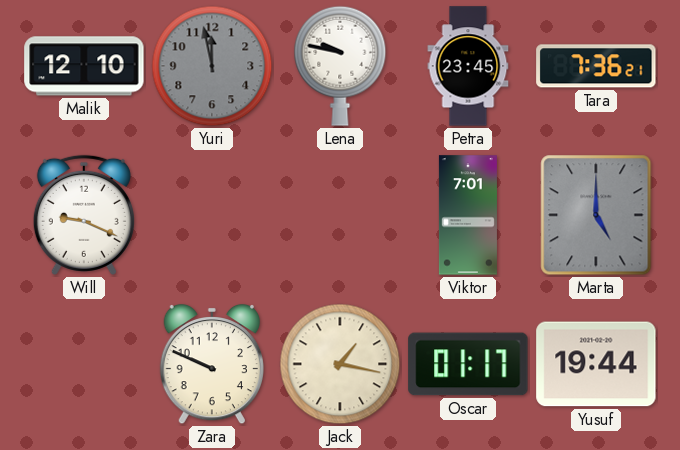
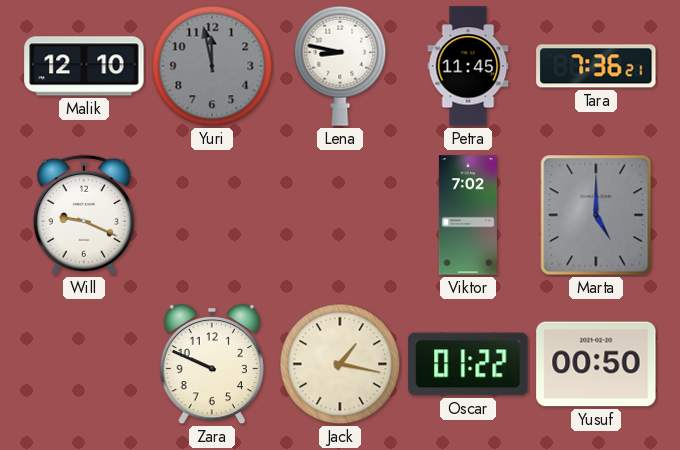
Lena: 9:47 -> 8:47 (340, 66)
Petra: 23:45 -> 11:45 (468, 66)
Viktor: 7:01 -> 7:02 (468, 215)
Oscar: 01:17 -> 01:22 (468, 364)
Yusuf: 19:44 -> 00:50 (596, 364)
